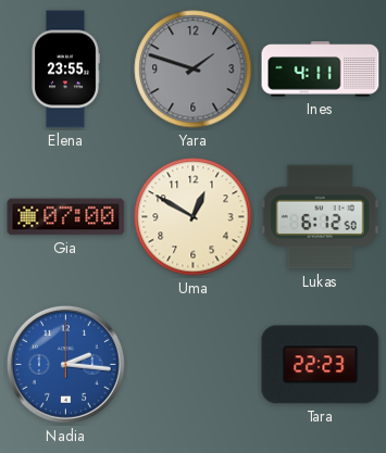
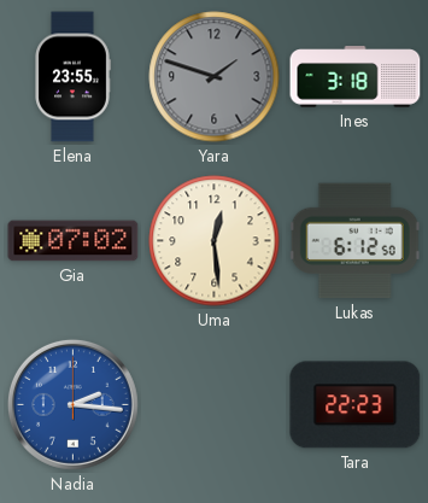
Ines: 4:11 -> 3:18 (356, 77)
Gia: 07:00 -> 07:02 (74, 241)
Uma: 12:50 -> 12:29 (215, 241)
